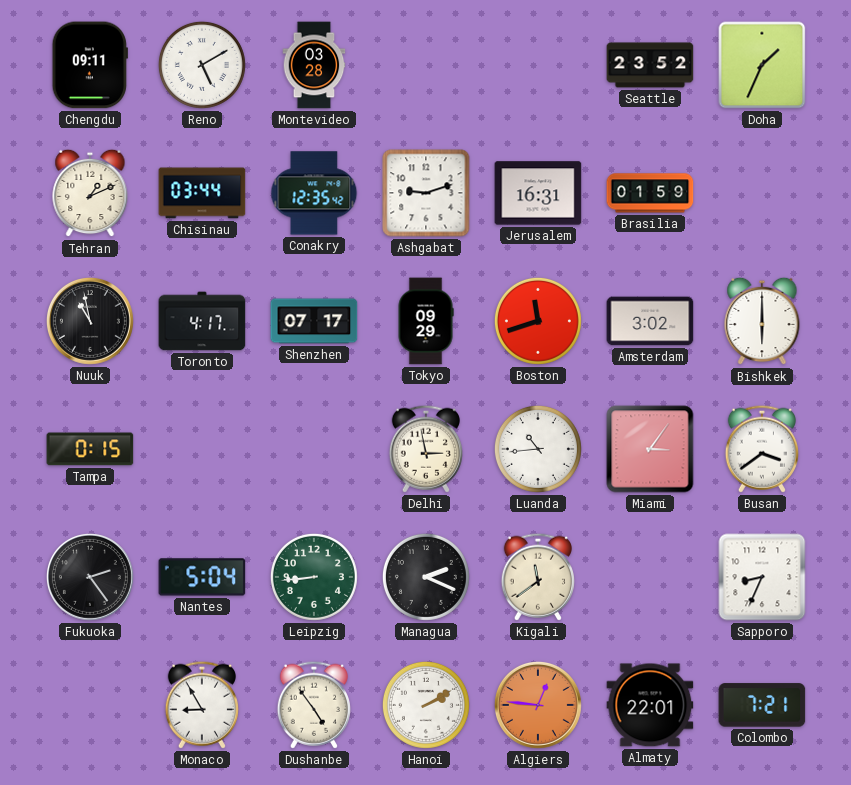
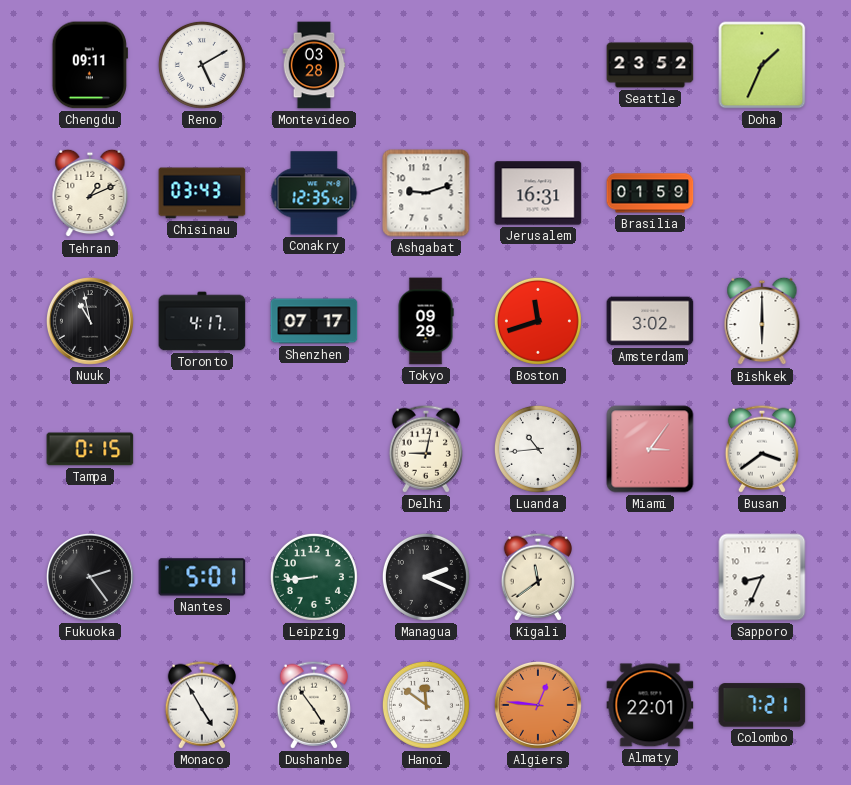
Chisinau: 03:44 -> 03:43 (202, 193)
Delhi: 2:58 -> 9:02 (426, 449)
Nantes: 5:04 -> 5:01 (202, 577)
Monaco: 8:55 -> 4:55 (202, 705)
Hanoi: 2:10 -> 11:51 (426, 705)
